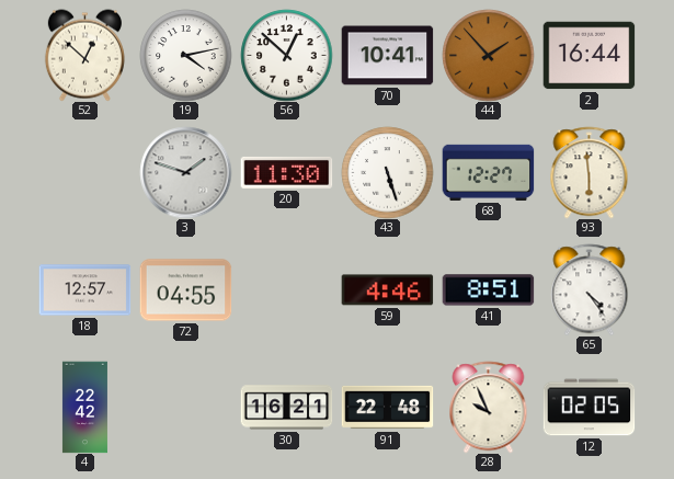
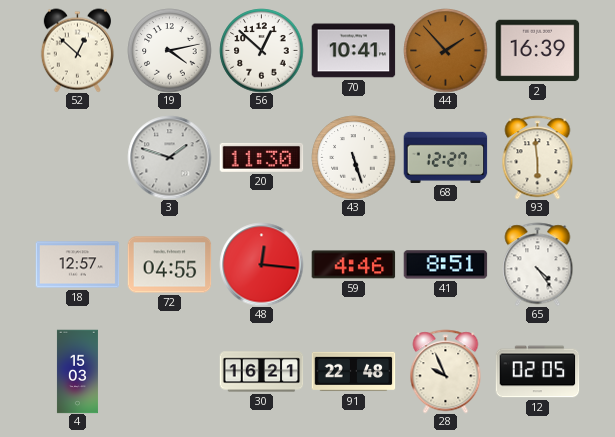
2: 16:44 -> 16:39 (537, 51)
48: none -> 12:16 (261, 264)
4: 22:42 -> 15:03 (77, 371)
